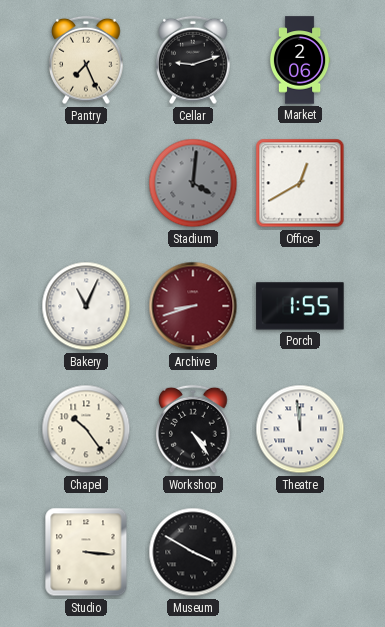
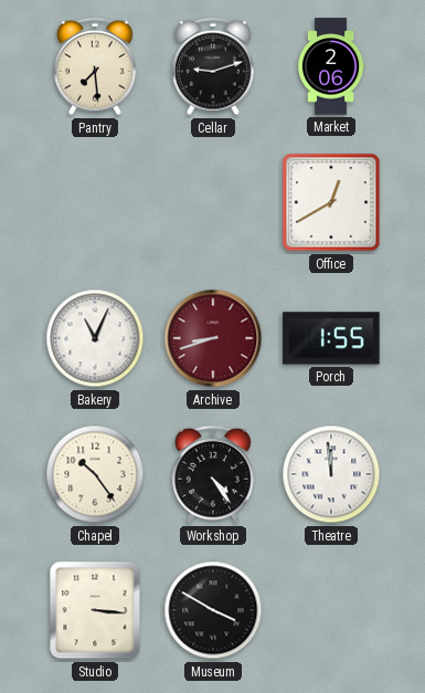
Pantry: 7:26 -> 7:29 (95, 66)
Stadium: 4:01 -> none (193, 183)
